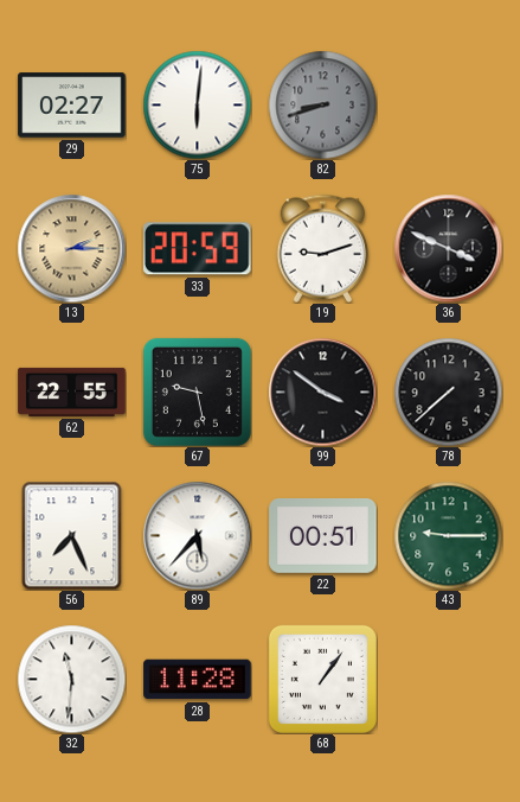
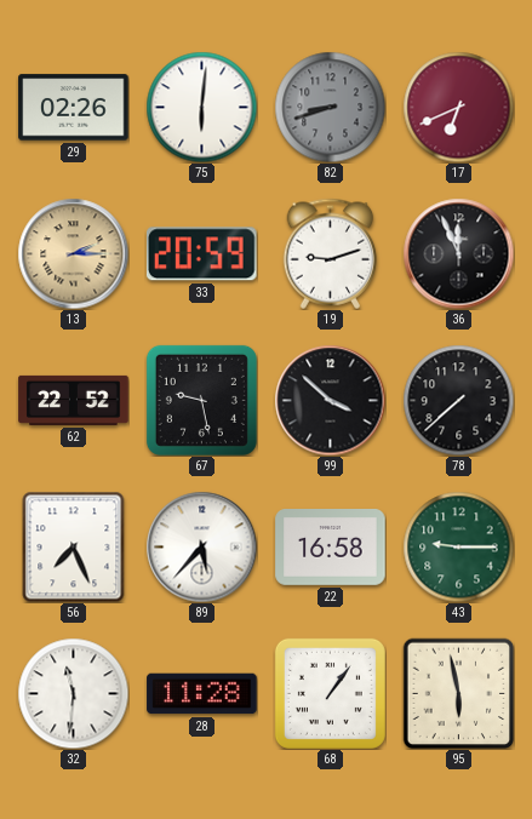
29: 02:27 -> 02:26 (74, 108)
17: none -> 6:41 (458, 107)
36: 3:49 -> 11:56 (458, 253)
62: 22:55 -> 22:52 (74, 400)
99: 3:51 -> 3:52 (330, 400)
22: 00:51 -> 16:58 (331, 548)
95: none -> 5:58 (458, 693)
